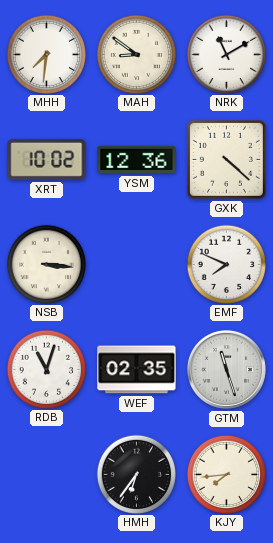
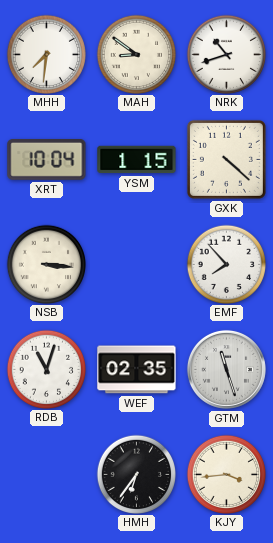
NRK: 11:10 -> 10:42 (226, 54)
XRT: 10:02 -> 10:04 (47, 159)
YSM: 12:36 -> 1:15 (137, 160)
EMF: 7:49 -> 7:53 (226, 264)
KJY: 7:44 -> 3:44 (226, 474)
